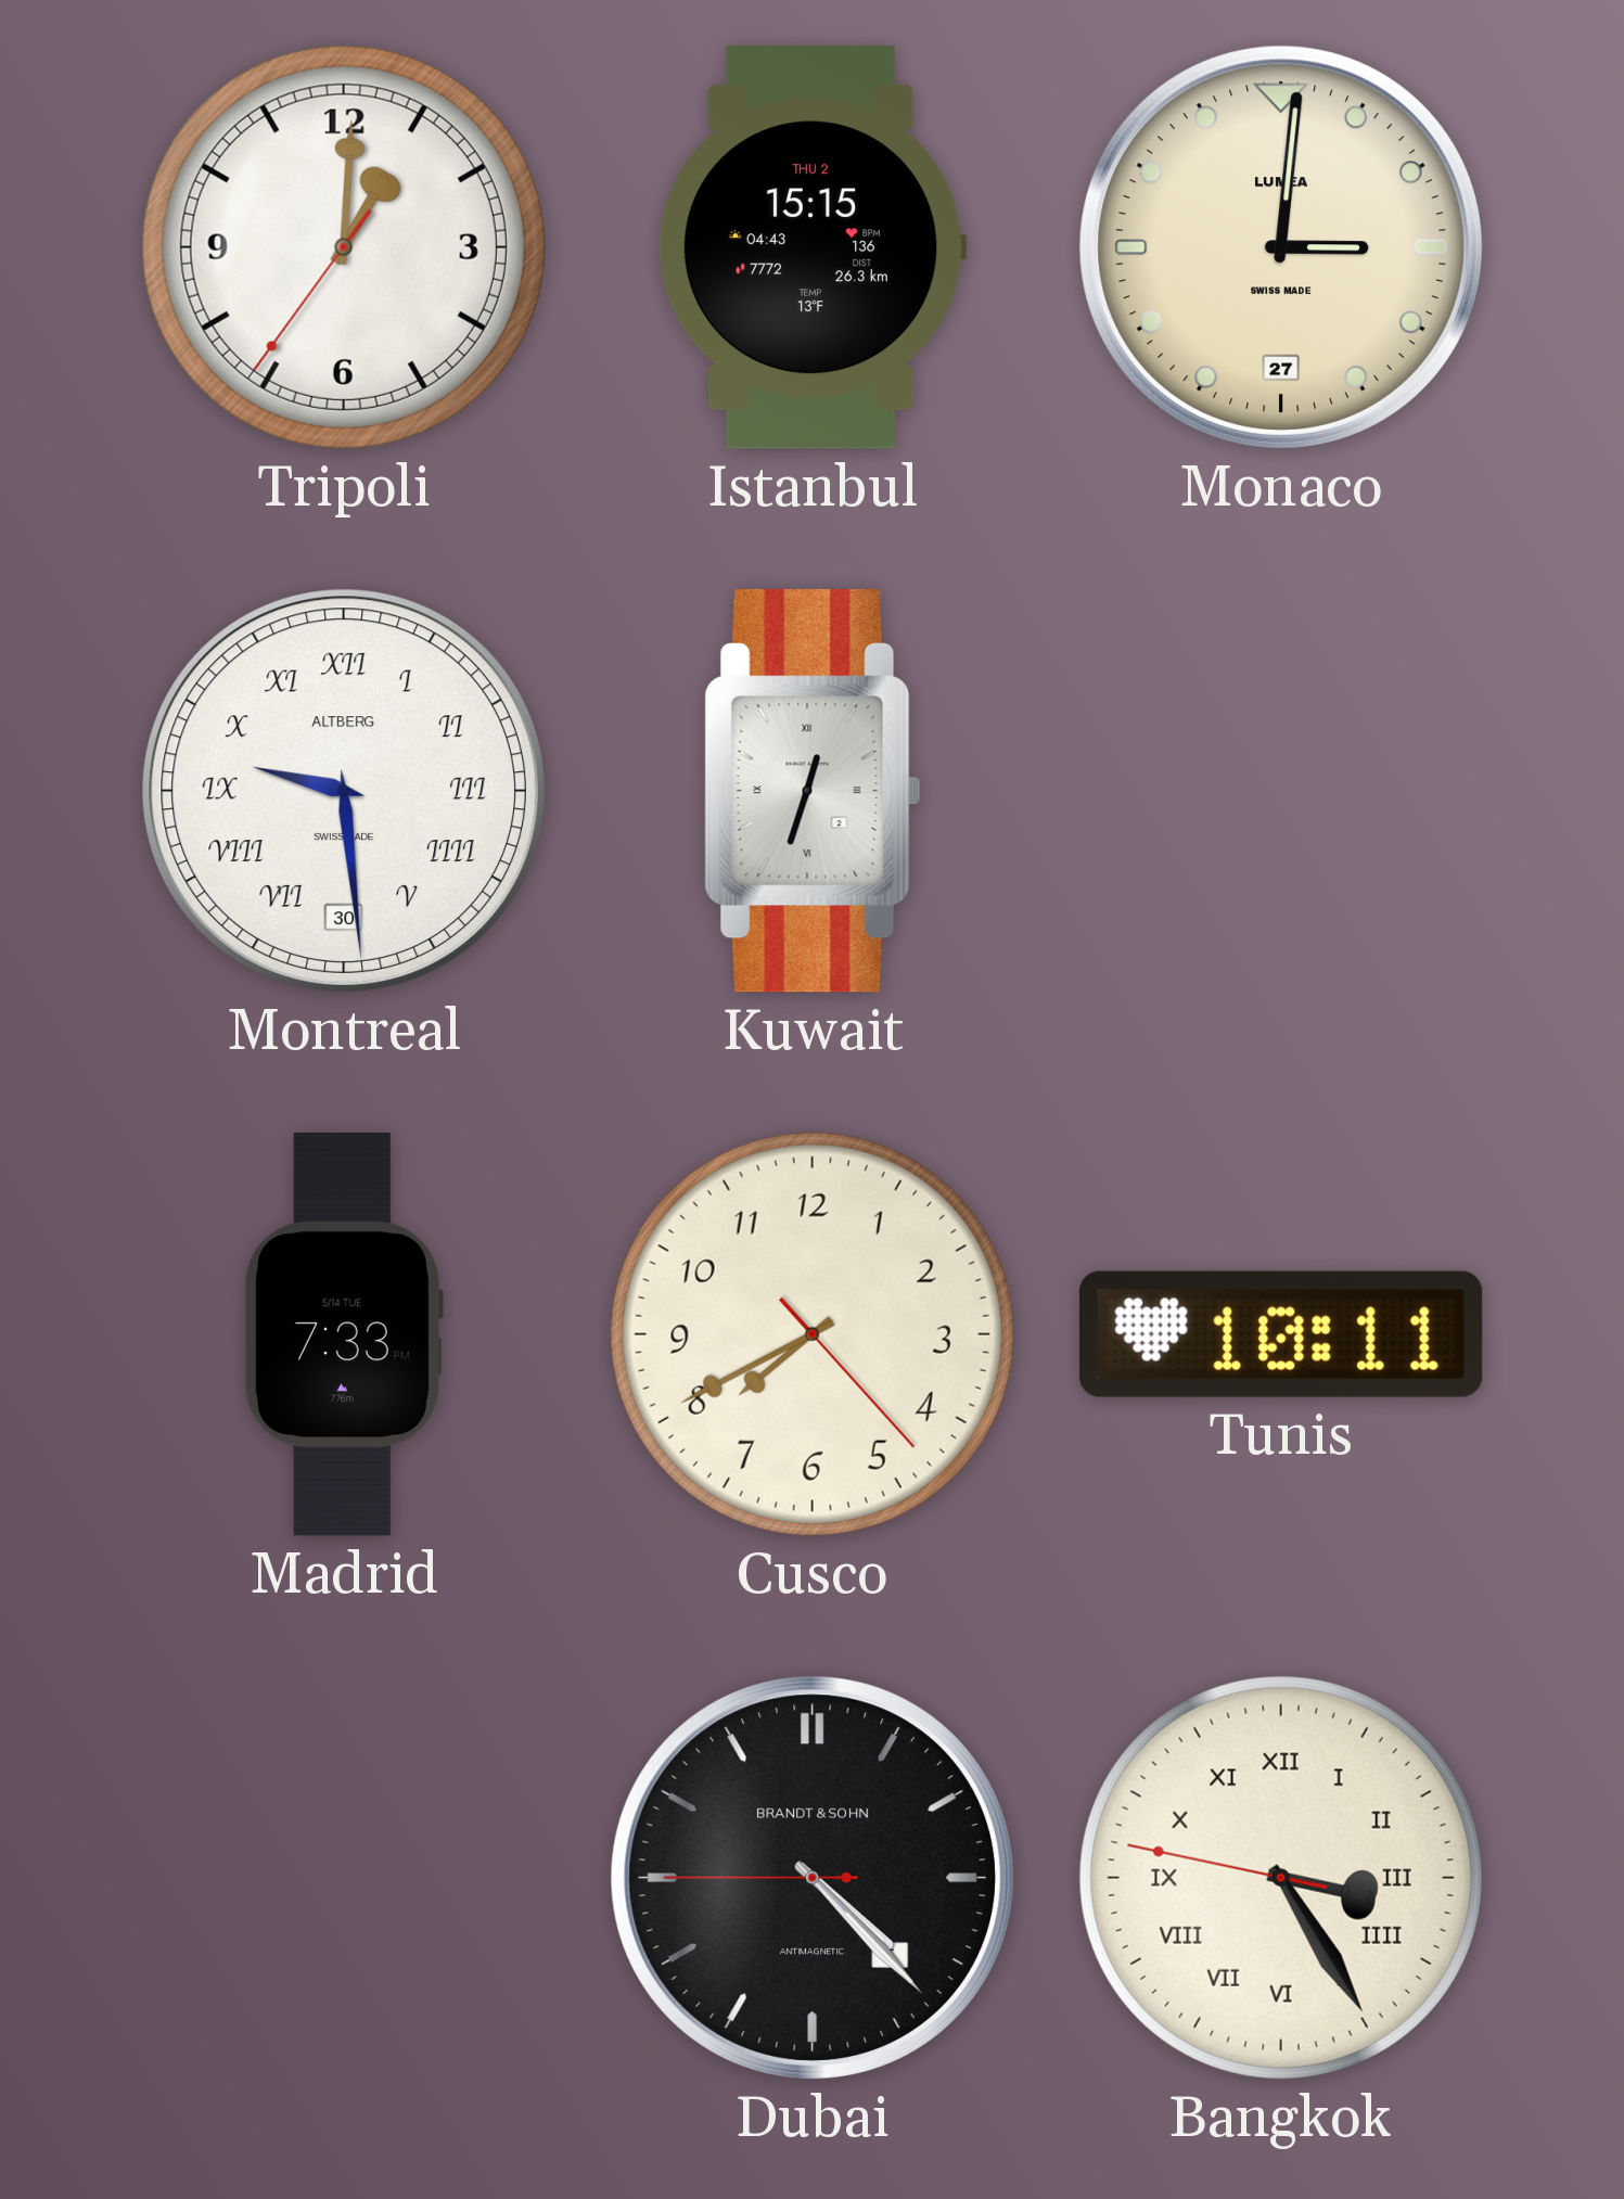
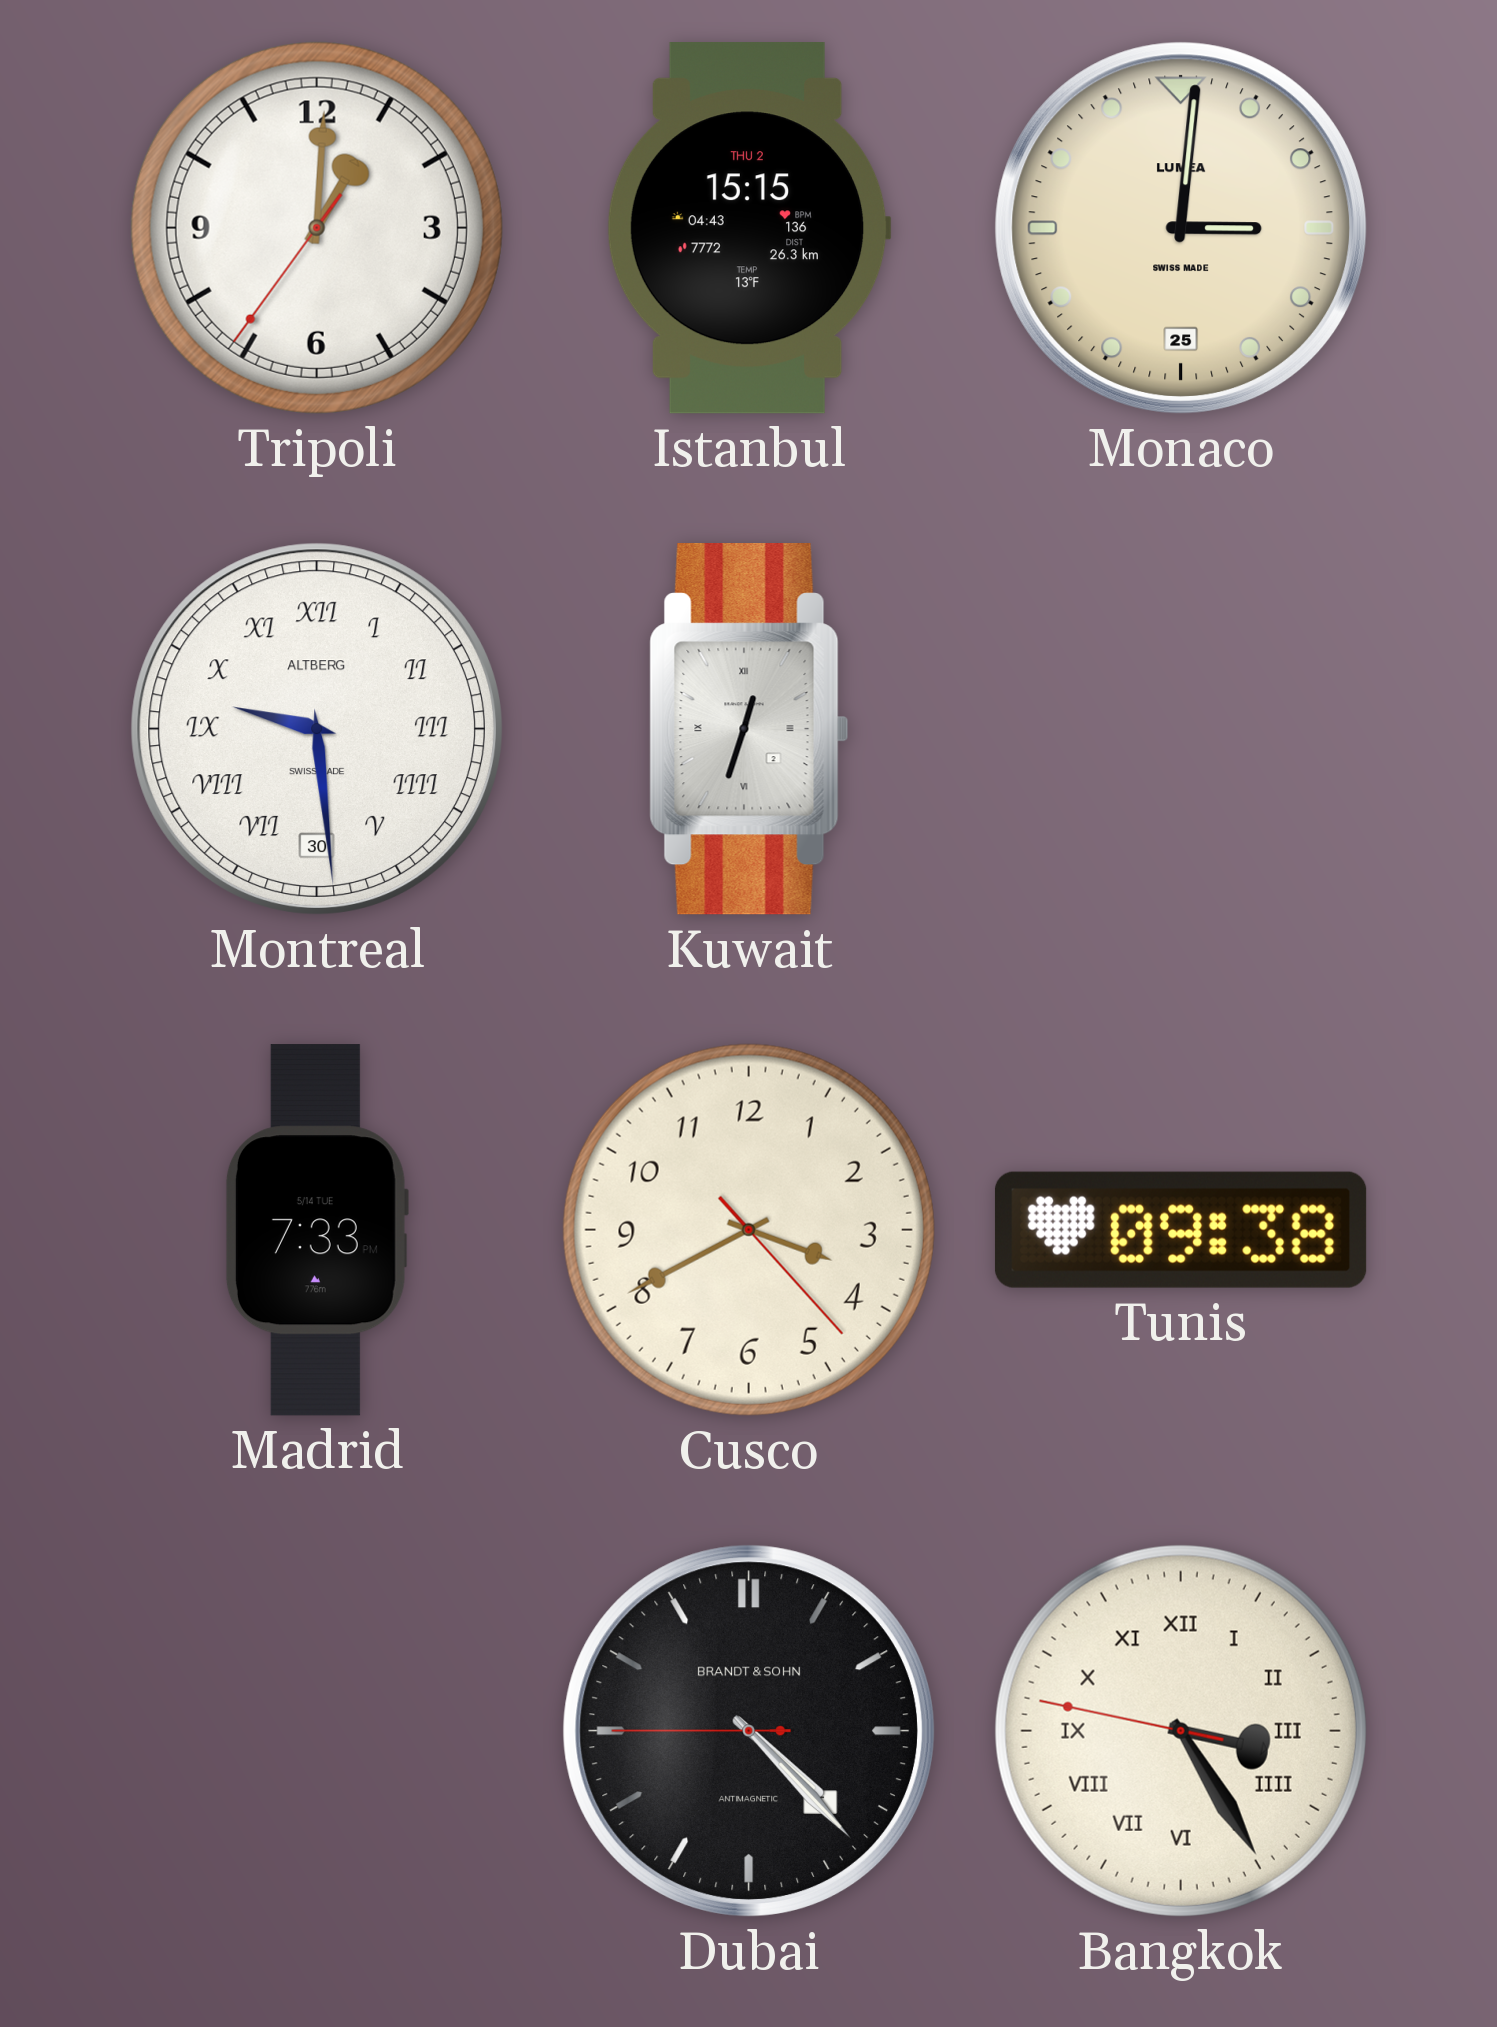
Monaco date: 27 -> 25 (1181, 228)
Cusco: 7:40 -> 3:40 (749, 1230)
Tunis: 10:11 -> 09:38 (1181, 1230)
